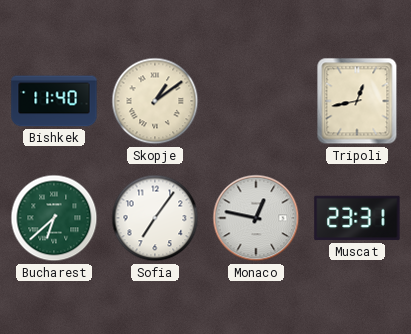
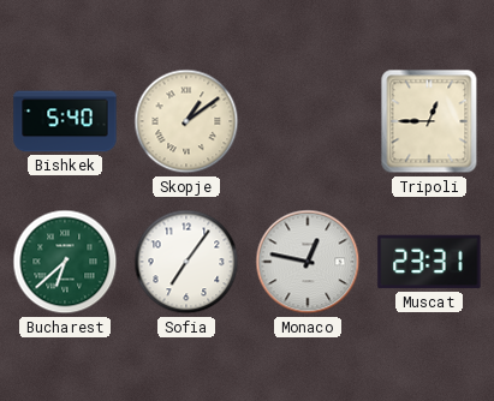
Bishkek: 11:40 -> 5:40 (65, 121)
Tripoli: 12:43 -> 12:45 (429, 121)
